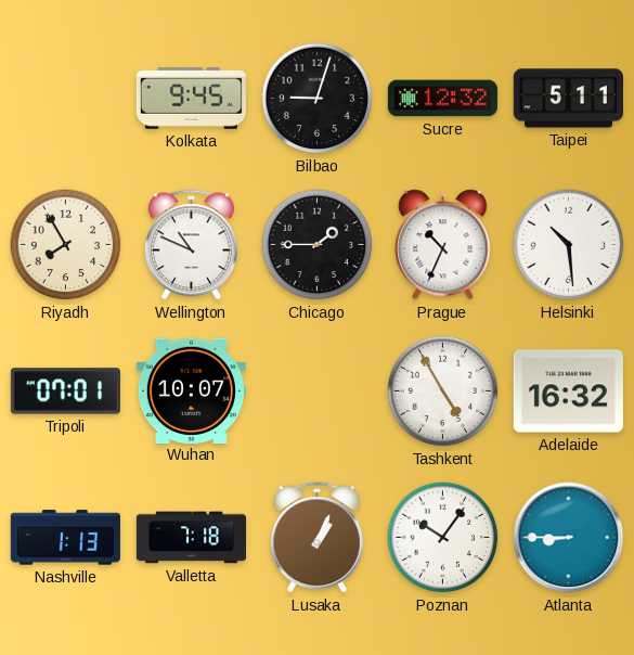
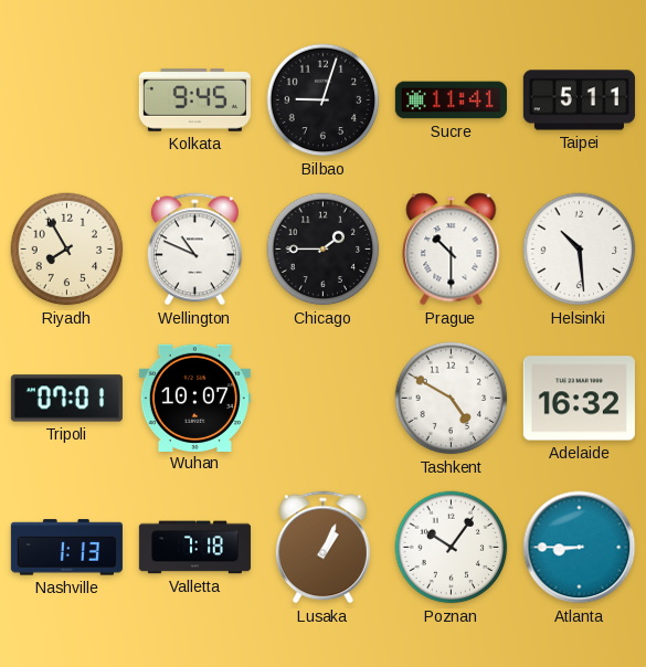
Sucre: 12:32 -> 11:41 (451, 100)
Prague: 10:34 -> 10:30 (452, 250)
Tashkent: 4:55 -> 4:50 (452, 399)
